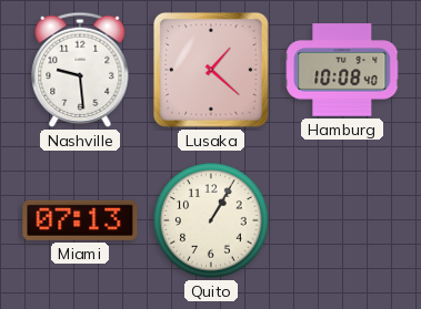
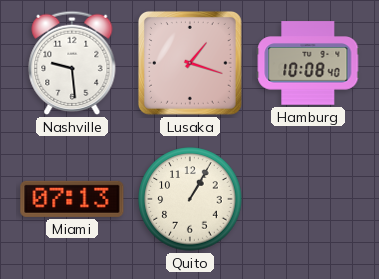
Lusaka: 1:22 -> 1:18 (190, 63)
